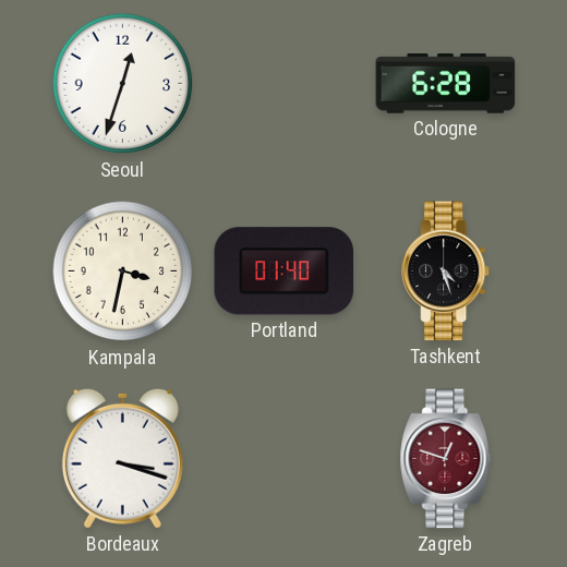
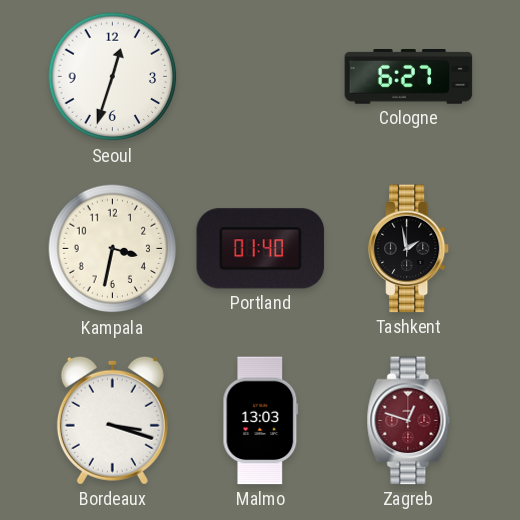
Cologne: 6:28 -> 6:27 (409, 77)
Tashkent: 4:27 -> 1:58 (409, 249)
Malmo: none -> 13:03 (261, 421)
